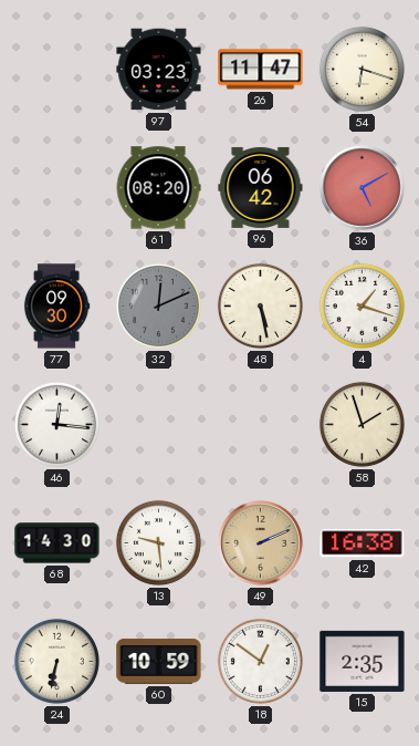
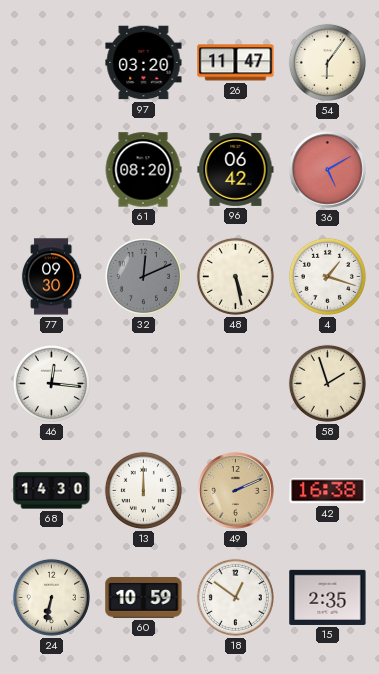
97: 03:23 -> 03:20 (144, 63)
54: 6:18 -> 6:06 (327, 62)
13: 9:29 -> 12:00 (143, 490)
